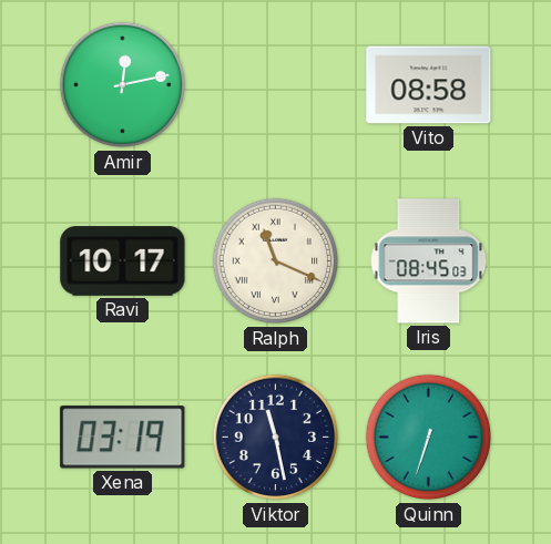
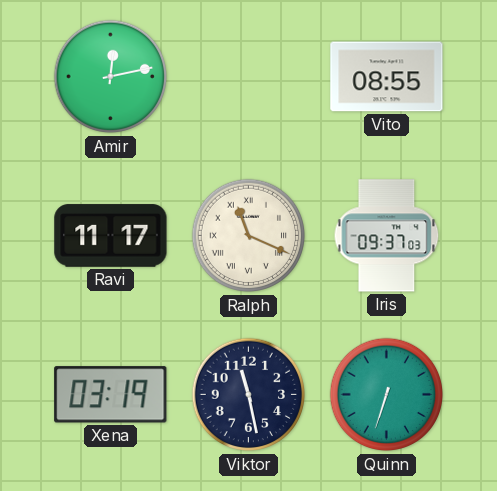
Vito: 08:58 -> 08:55 (387, 77)
Ravi: 10:17 -> 11:17 (111, 236)
Iris: 08:45 -> 09:37 (387, 236)
